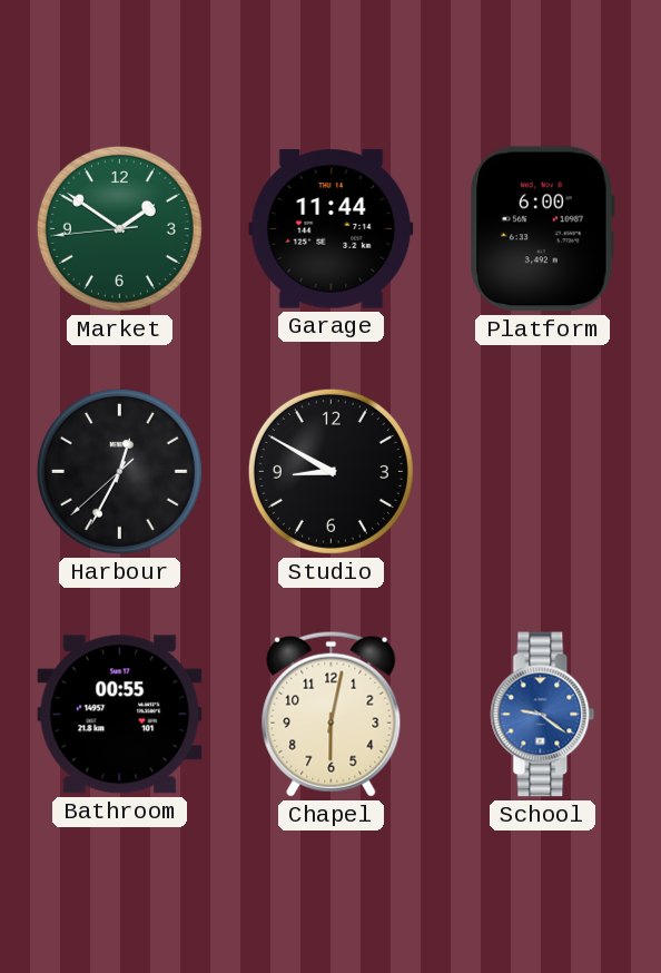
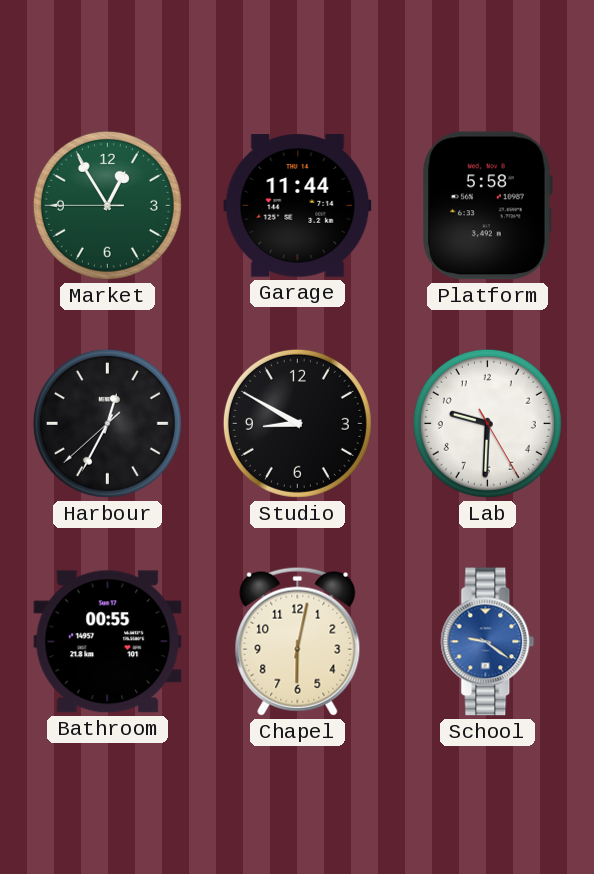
Market: 1:50 -> 12:54 (107, 205)
Platform: 6:00 -> 5:58 (488, 206)
Lab: none -> 9:30 (487, 423)
